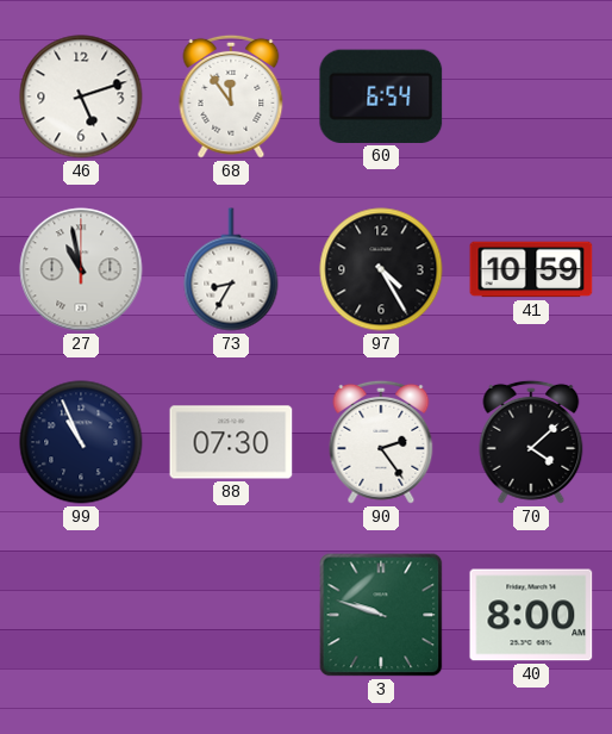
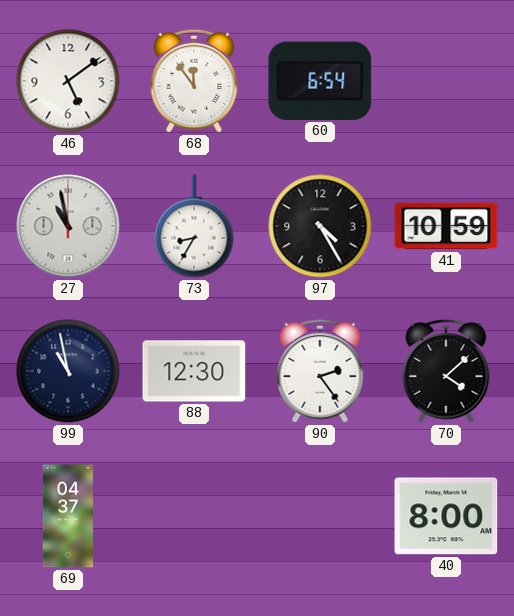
46: 5:12 -> 5:09 (68, 81)
99: 10:56 -> 10:58 (68, 371)
88: 07:30 -> 12:30 (194, 371)
69: none -> 04:37 (68, 516)
3: 9:48 -> none (381, 615)
